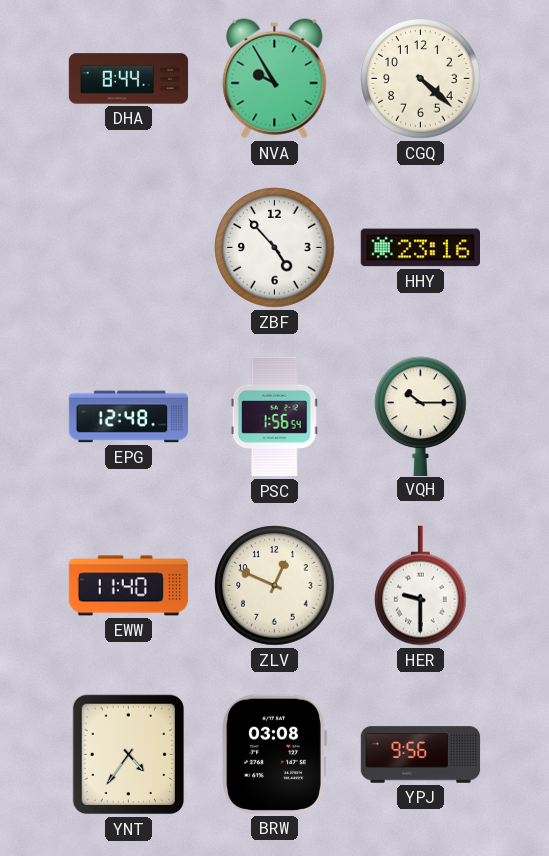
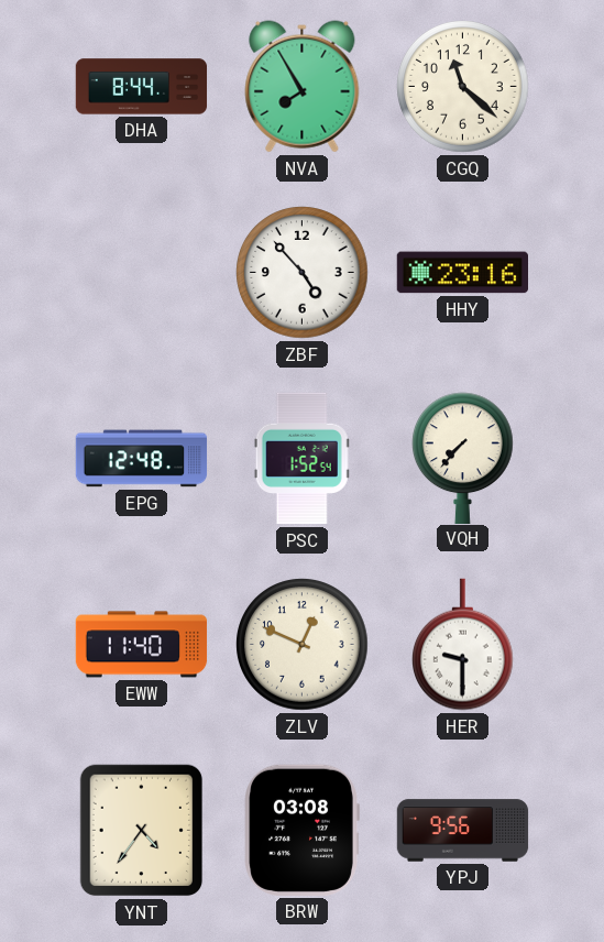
NVA: 9:55 -> 7:55 (303, 87)
CGQ: 4:22 -> 11:22 (463, 87)
PSC: 1:56 -> 1:52 (301, 459)
VQH: 10:15 -> 7:37 (463, 458)
